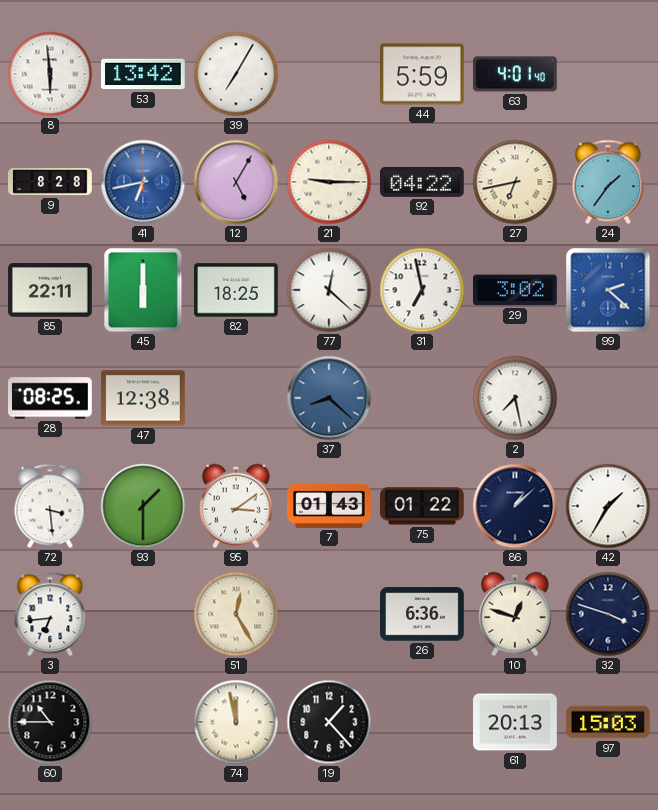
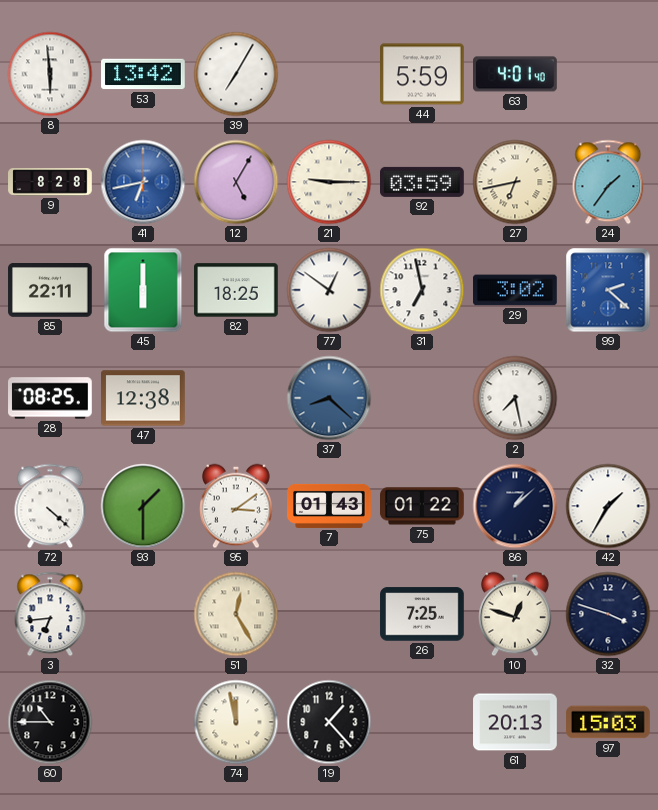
92: 04:22 -> 03:59 (423, 182)
77: 12:22 -> 12:51 (329, 290)
72: 3:29 -> 4:22 (50, 506)
26: 6:36 -> 7:25 (422, 614)
